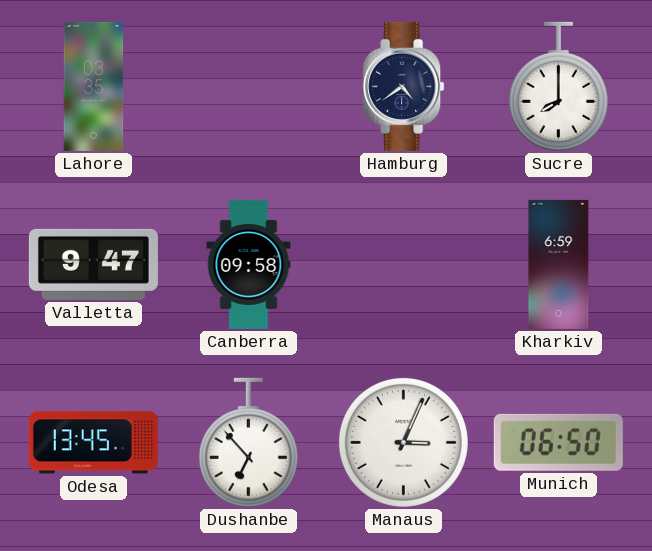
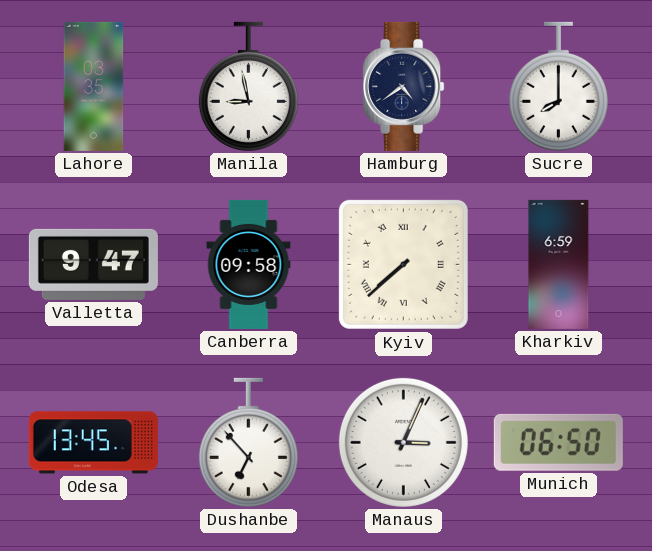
Manila: none -> 8:58 (248, 86)
Kyiv: none -> 7:38 (403, 264)
